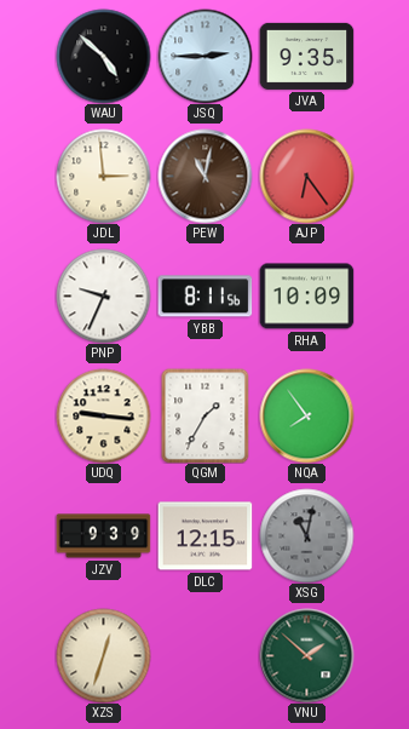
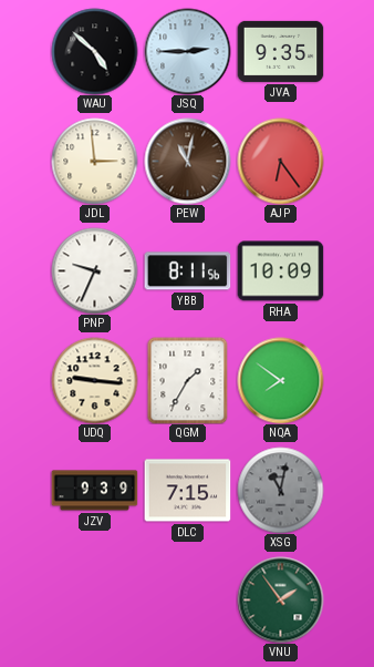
NQA: 7:54 -> 7:51 (280, 380)
DLC: 12:15 -> 7:15 (187, 491)
XZS: 12:33 -> none (103, 655)
VNU: 1:52 -> 1:54 (280, 599)
